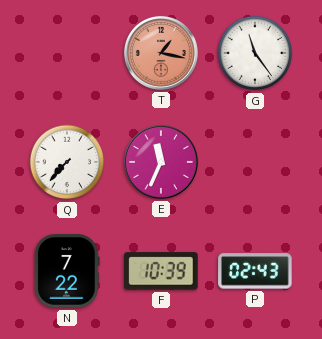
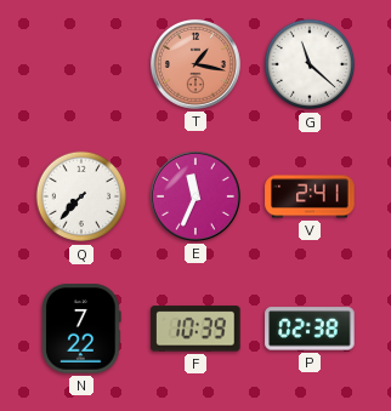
G: 11:24 -> 11:22 (310, 64)
V: none -> 2:41 (310, 196)
P: 02:43 -> 02:38 (310, 329)
